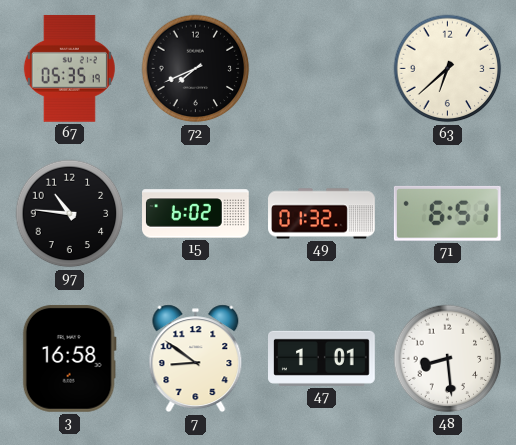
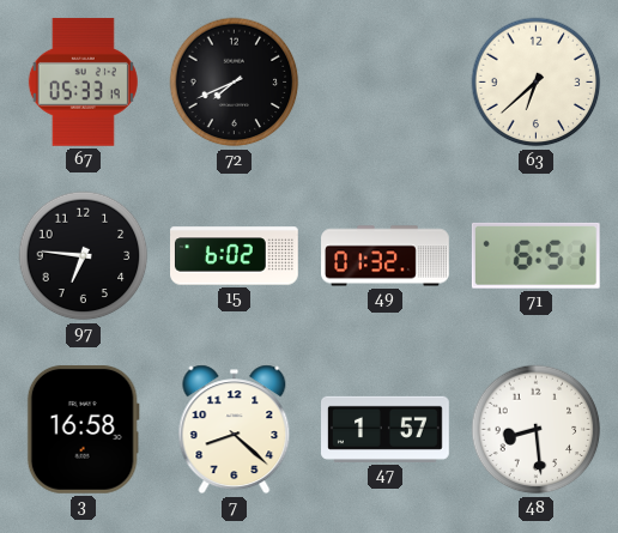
67: 05:35 -> 05:33 (83, 81)
97: 10:46 -> 6:46 (84, 256)
7: 8:51 -> 8:22 (235, 430)
47: 1:01 -> 1:57 (386, 429)
